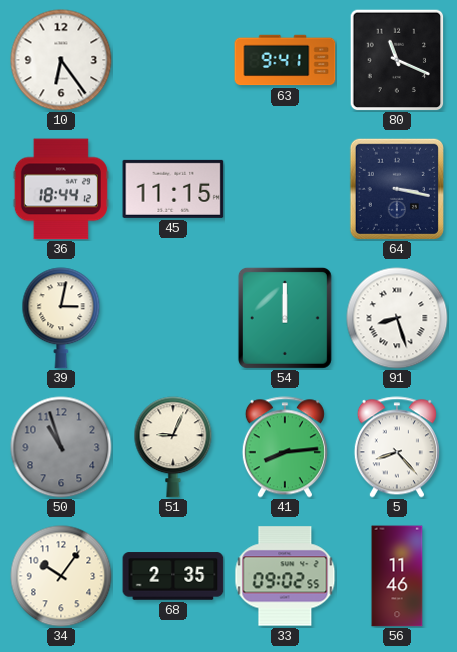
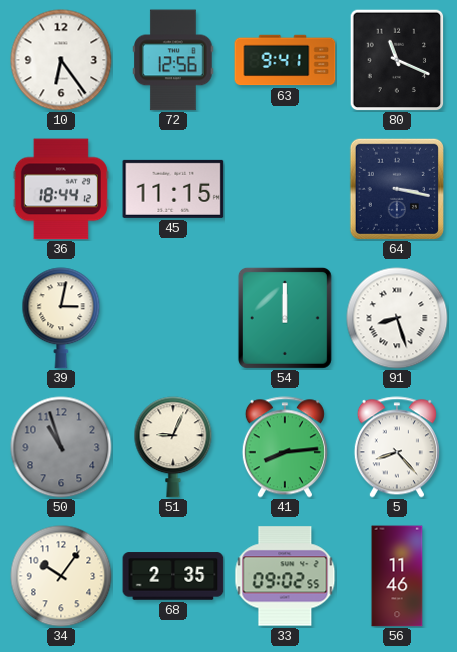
72: none -> 12:56 (173, 60)
